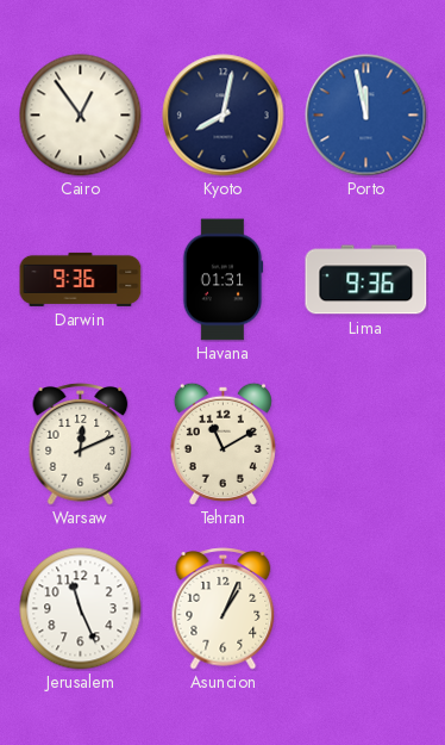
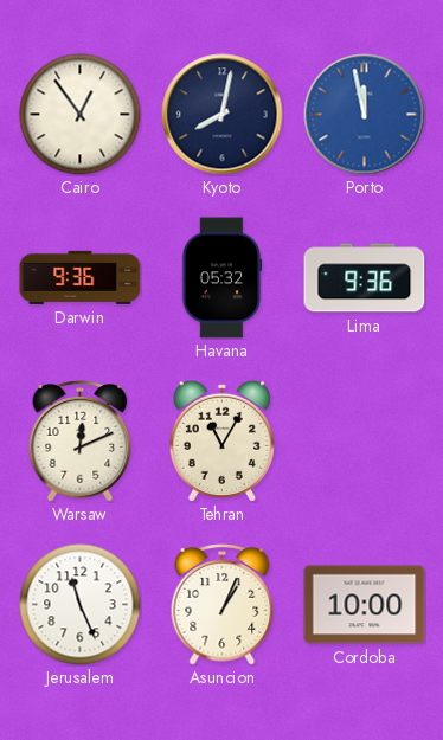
Havana: 01:31 -> 05:32 (221, 278)
Tehran: 11:10 -> 11:05 (221, 440)
Cordoba: none -> 10:00 (365, 605)
